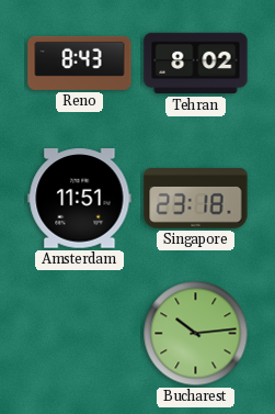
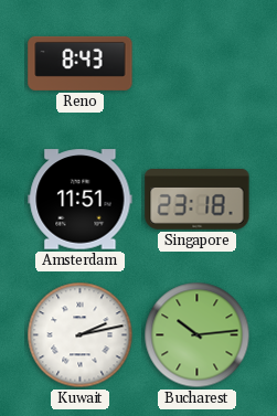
Tehran: 8:02 -> none (196, 64)
Kuwait: none -> 2:13 (81, 335)
